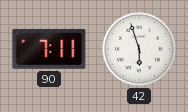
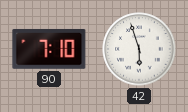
90: 7:11 -> 7:10 (49, 49)
